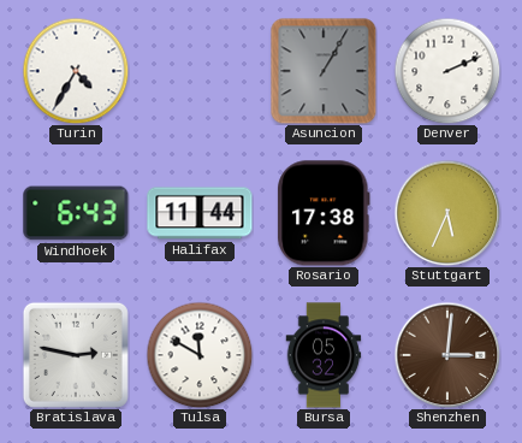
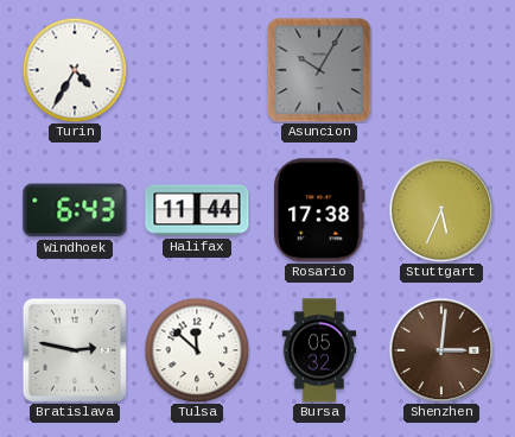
Asuncion: 1:05 -> 10:05 (319, 70)
Denver: 2:11 -> none (447, 71)
Tulsa: 11:50 -> 11:52 (197, 350)
